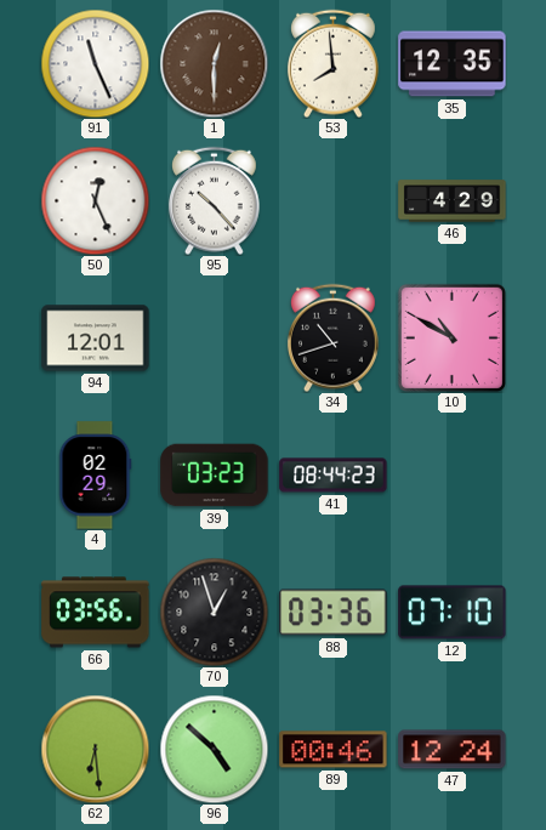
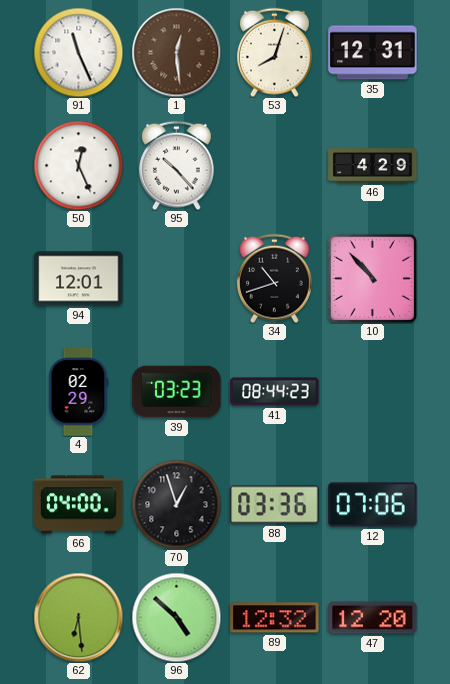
1: 12:30 -> 12:29 (176, 52)
53: 7:59 -> 8:03 (275, 52)
35: 12:35 -> 12:31 (373, 53)
10: 10:50 -> 10:53 (372, 278)
66: 03:56 -> 04:00 (79, 505)
12: 07:10 -> 07:06 (373, 505)
89: 00:46 -> 12:32 (275, 618)
47: 12:24 -> 12:20 (373, 618)
